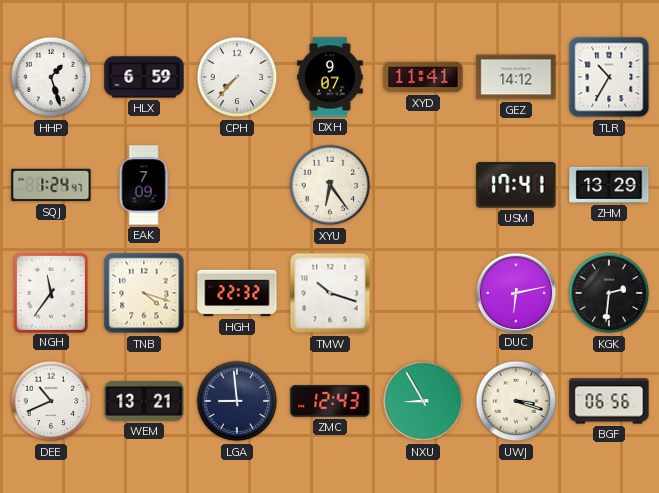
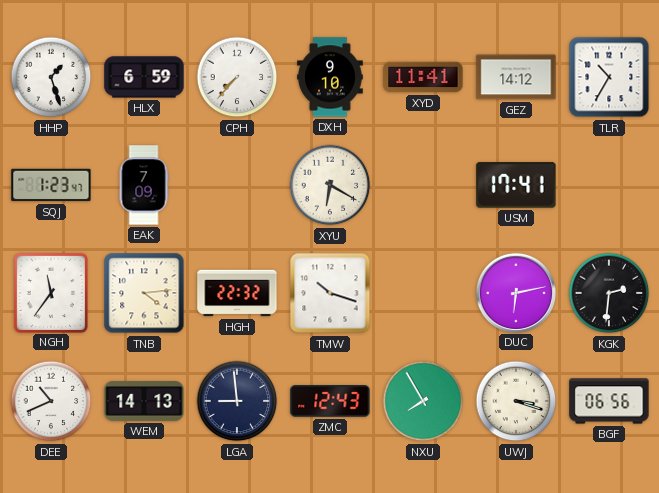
DXH: 9:07 -> 9:10 (330, 77)
SQJ: 1:24 -> 1:23 (51, 185)
XYU: 6:24 -> 6:20 (330, 185)
ZHM: 13:29 -> none (609, 185)
TNB: 4:18 -> 4:14 (144, 293)
WEM: 13:21 -> 14:13 (144, 402)
NXU: 8:55 -> 7:55 (423, 401)
